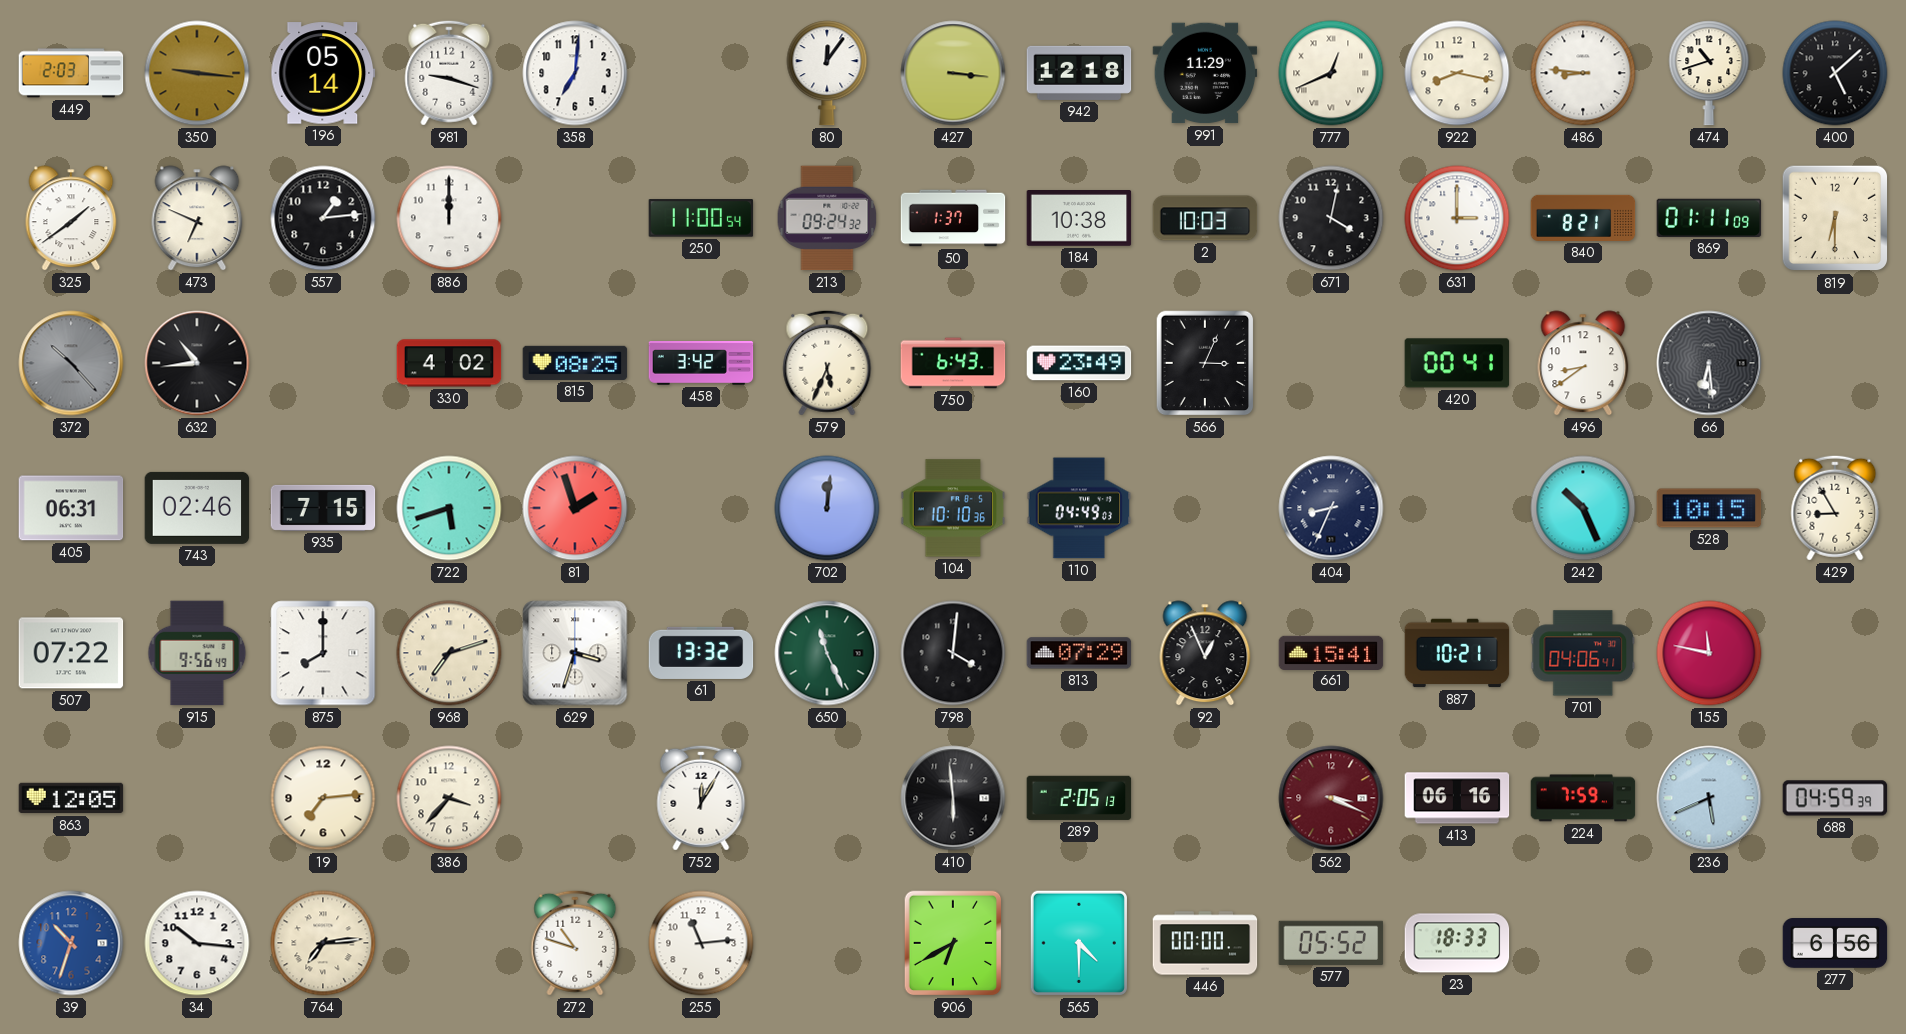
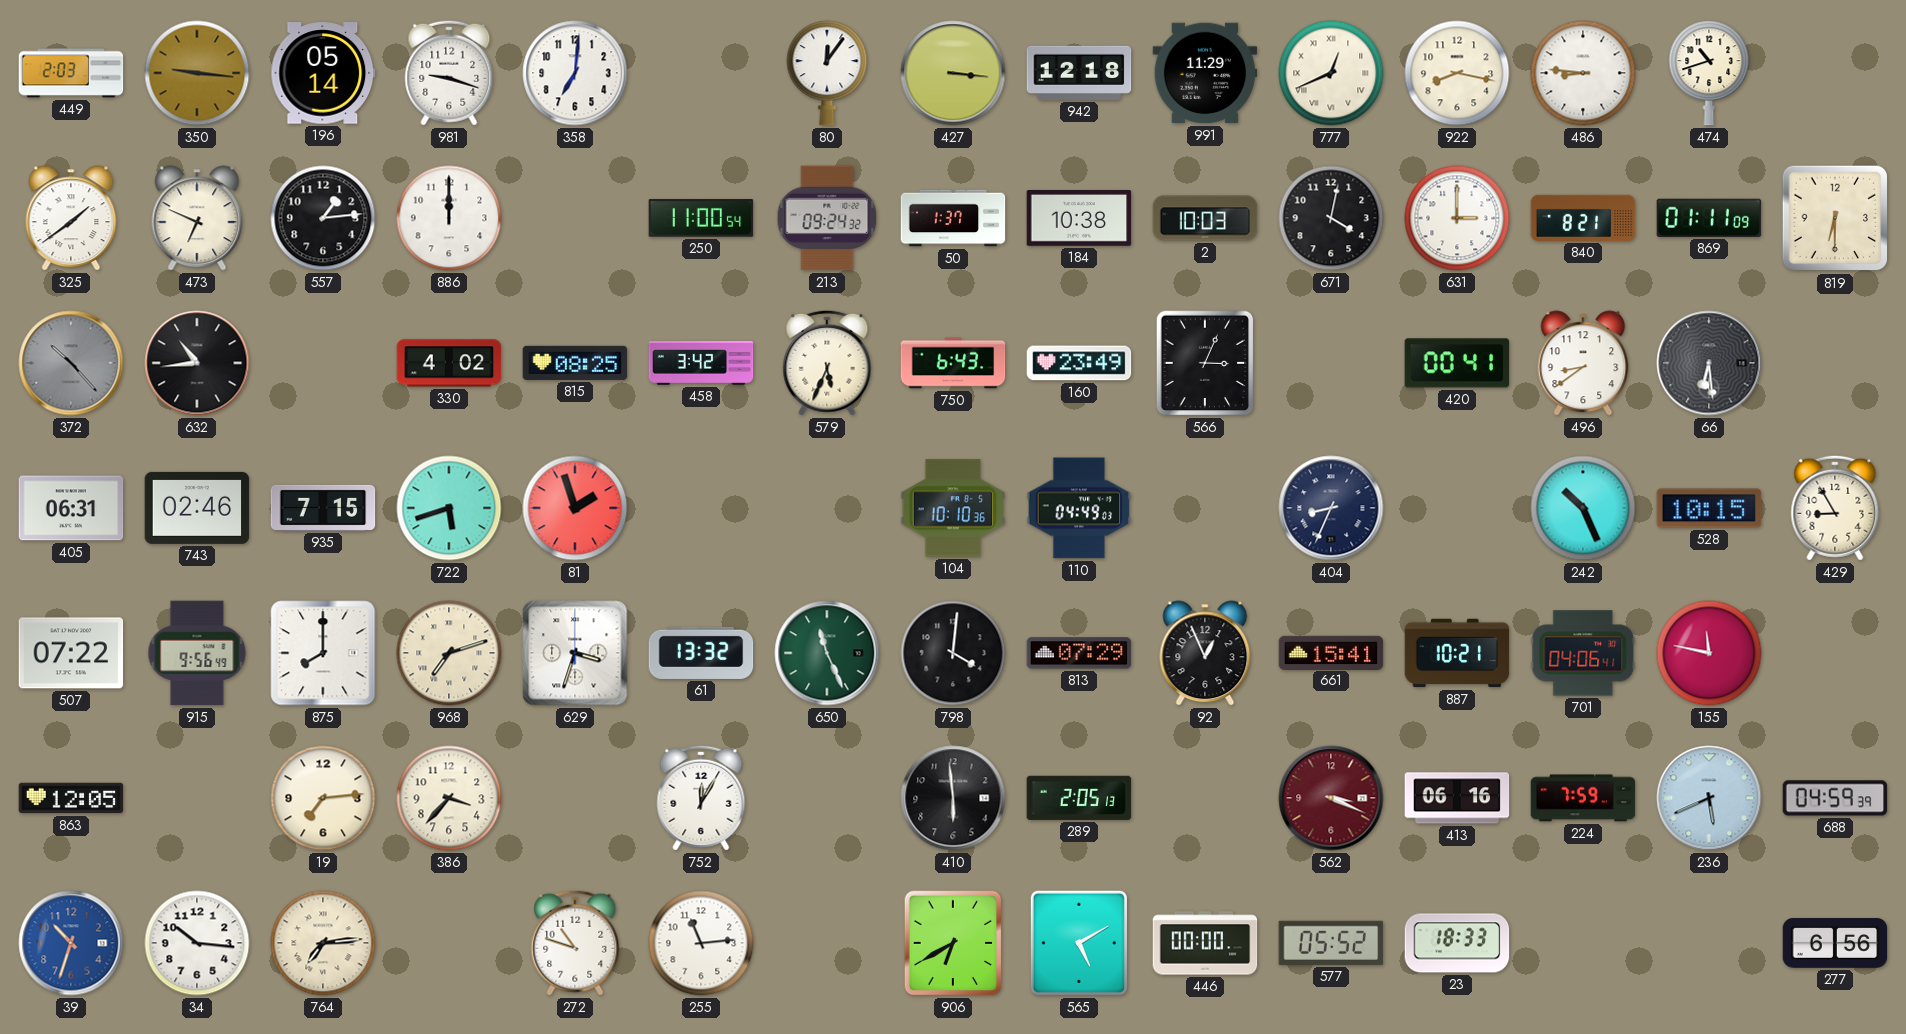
400: 5:08 -> none (1835, 73)
702: 12:01 -> none (827, 508)
565: 4:30 -> 5:10 (1079, 943)
